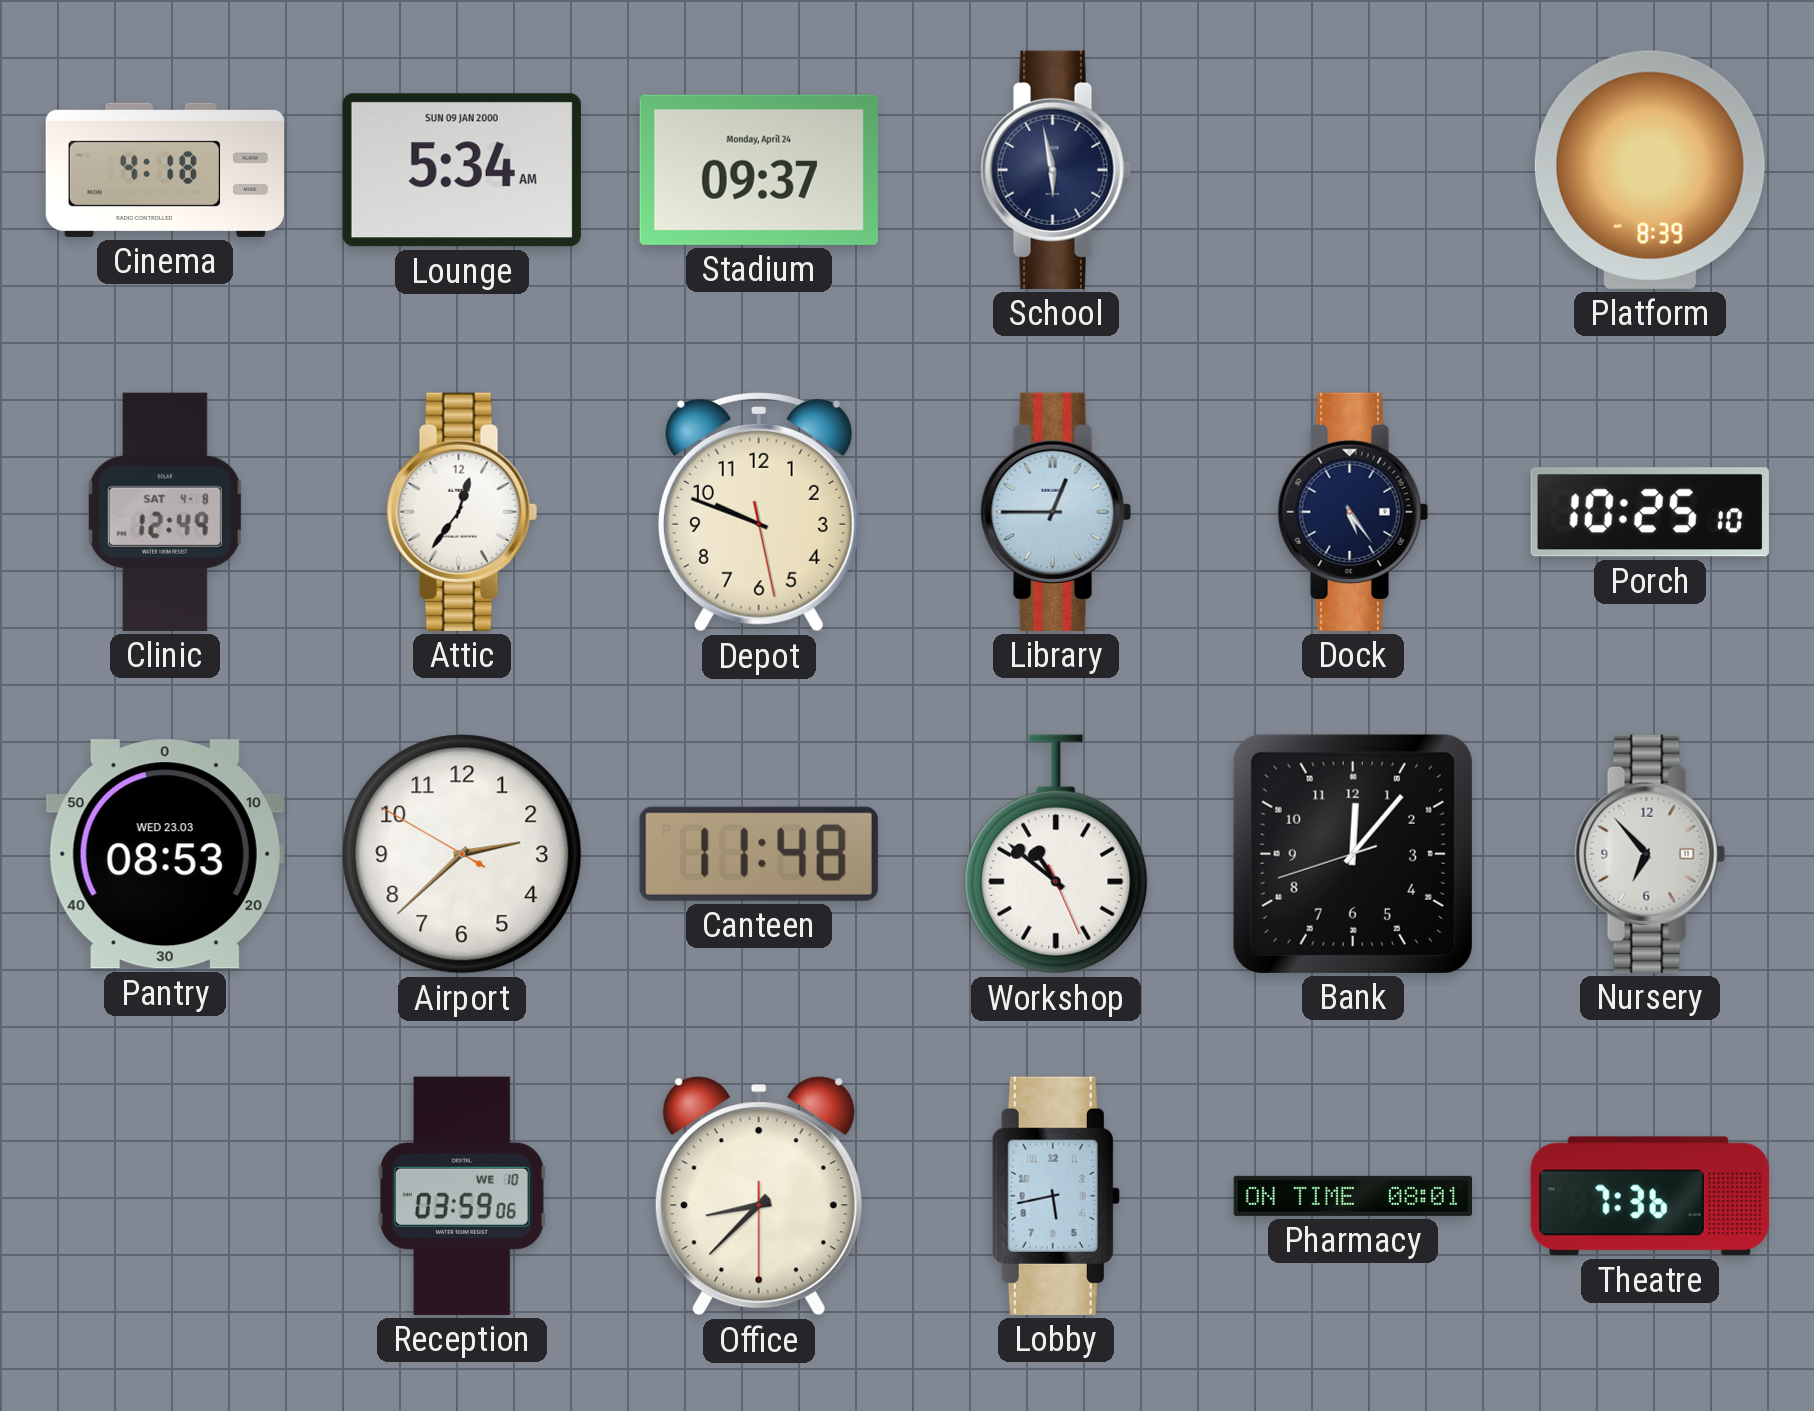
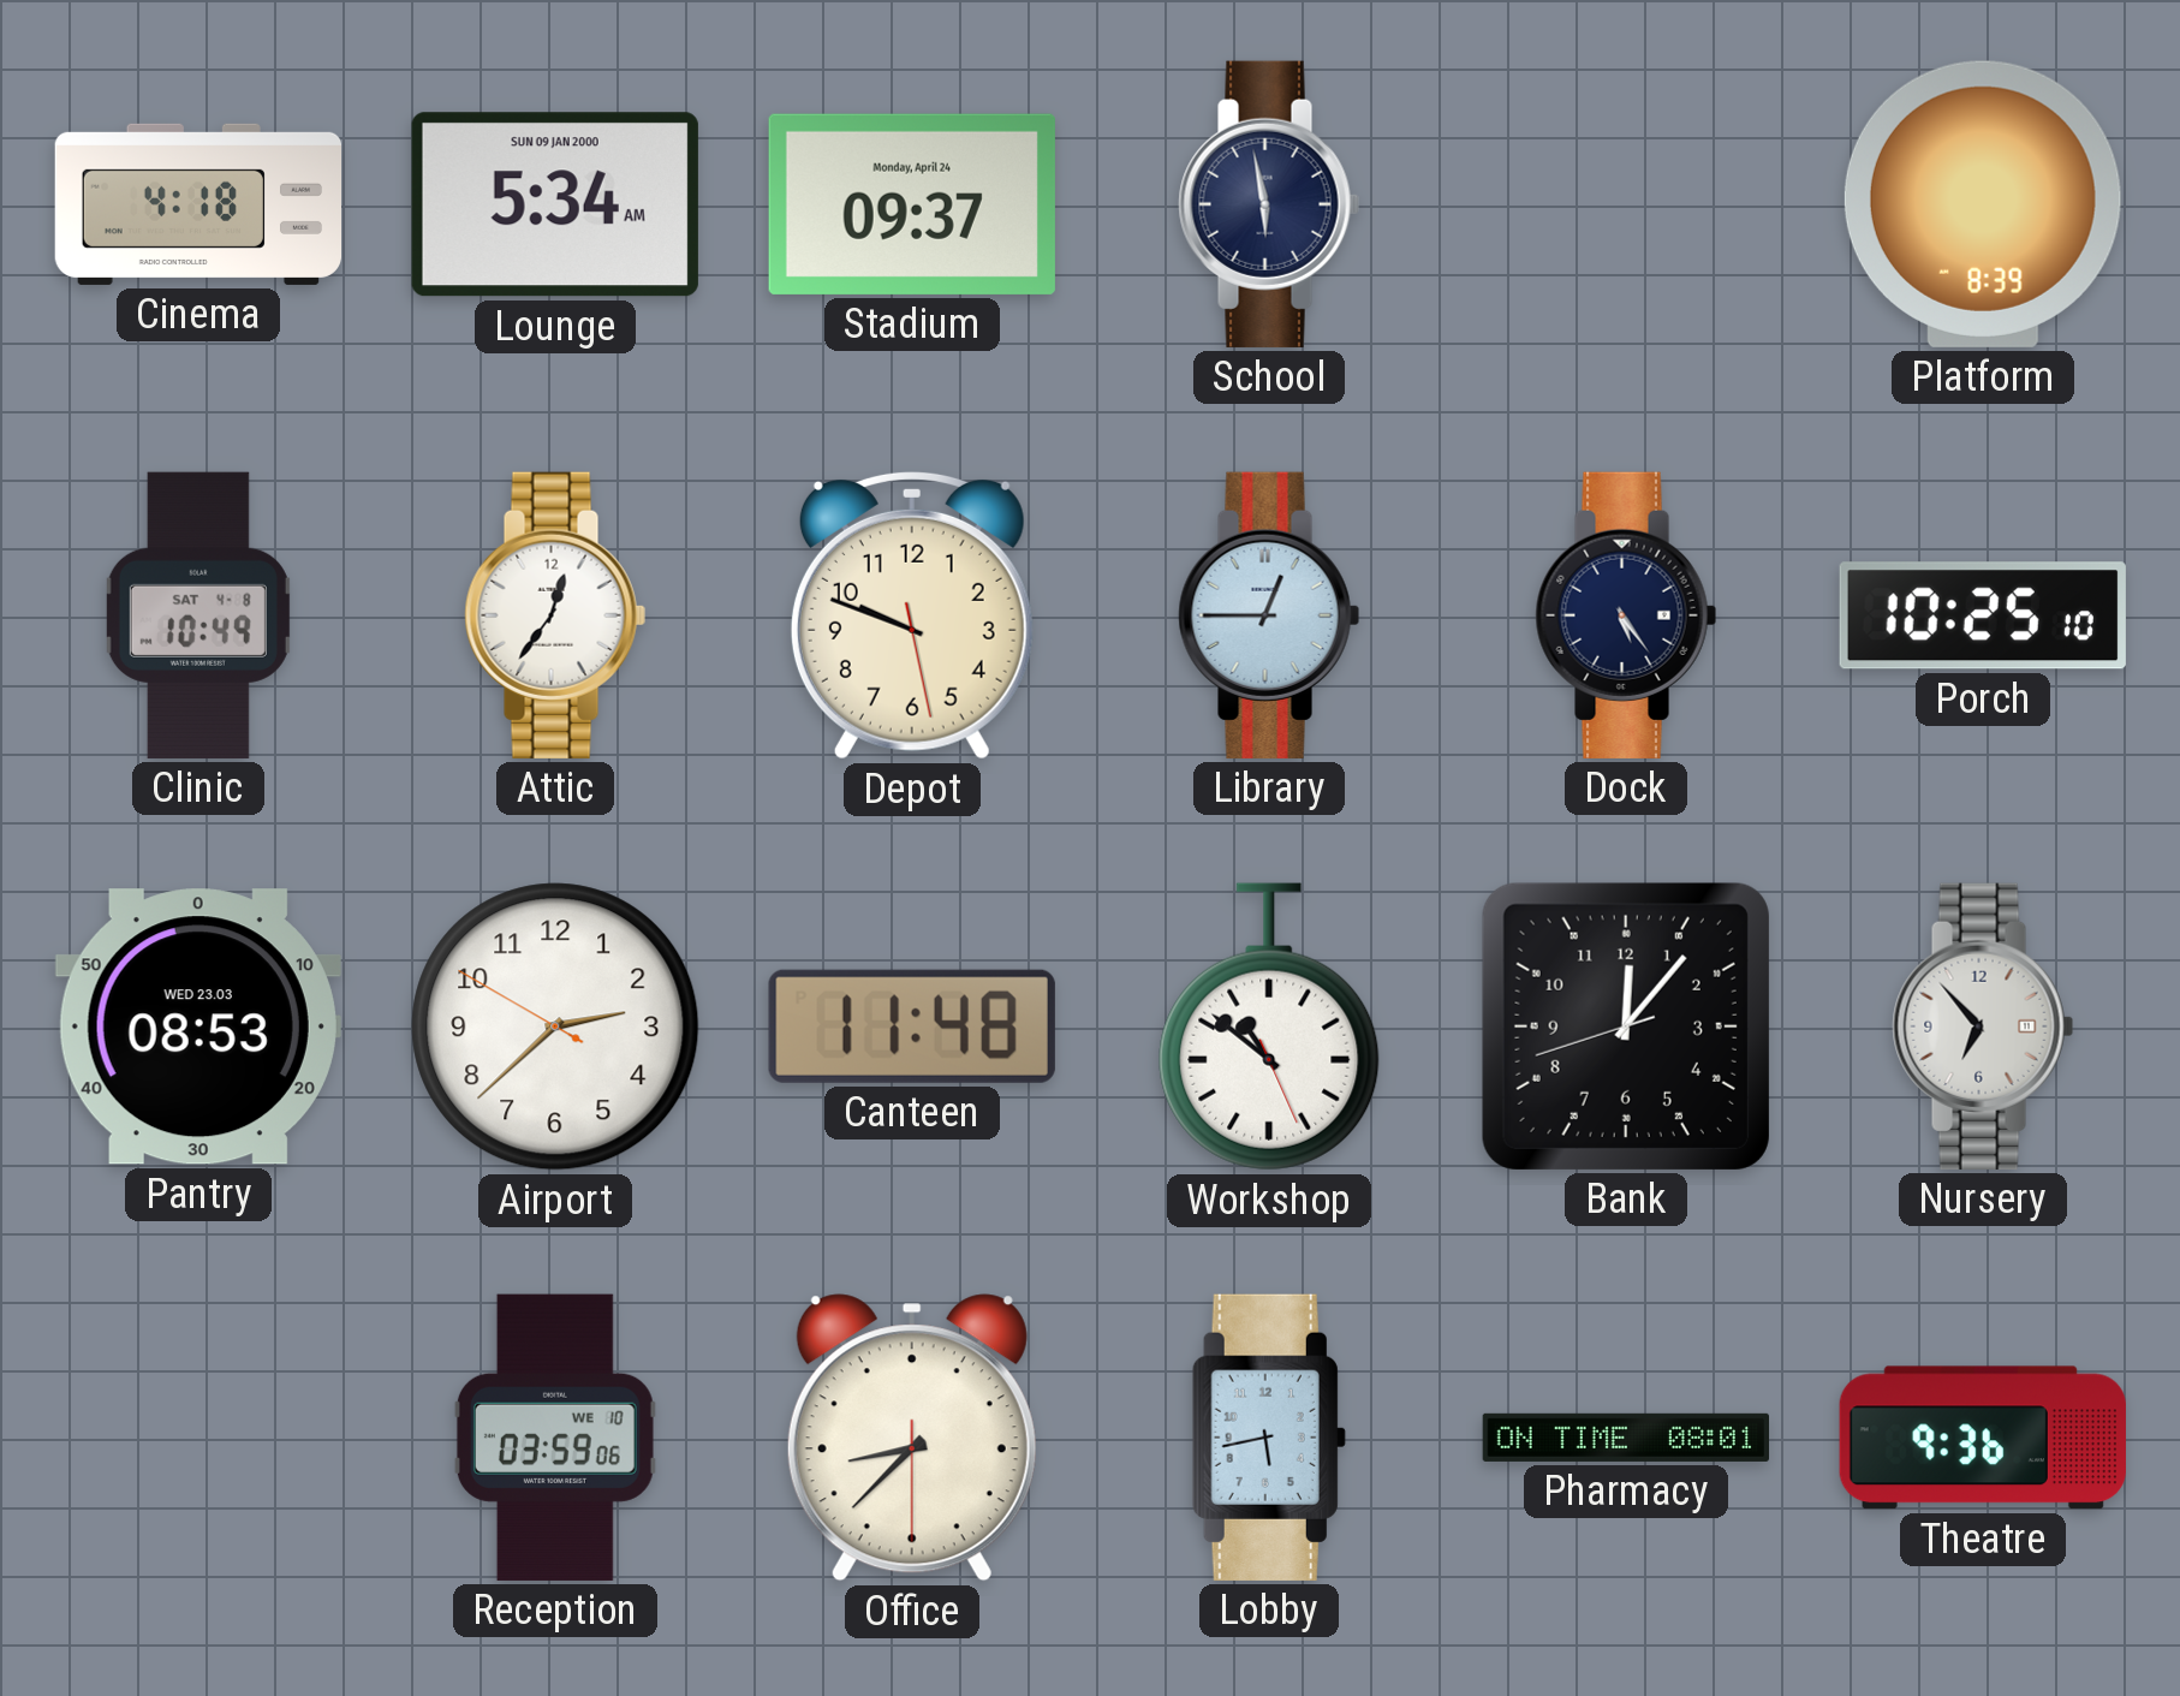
Clinic: 12:49 -> 10:49 (198, 615)
Theatre: 7:36 -> 9:36 (1983, 1438)
